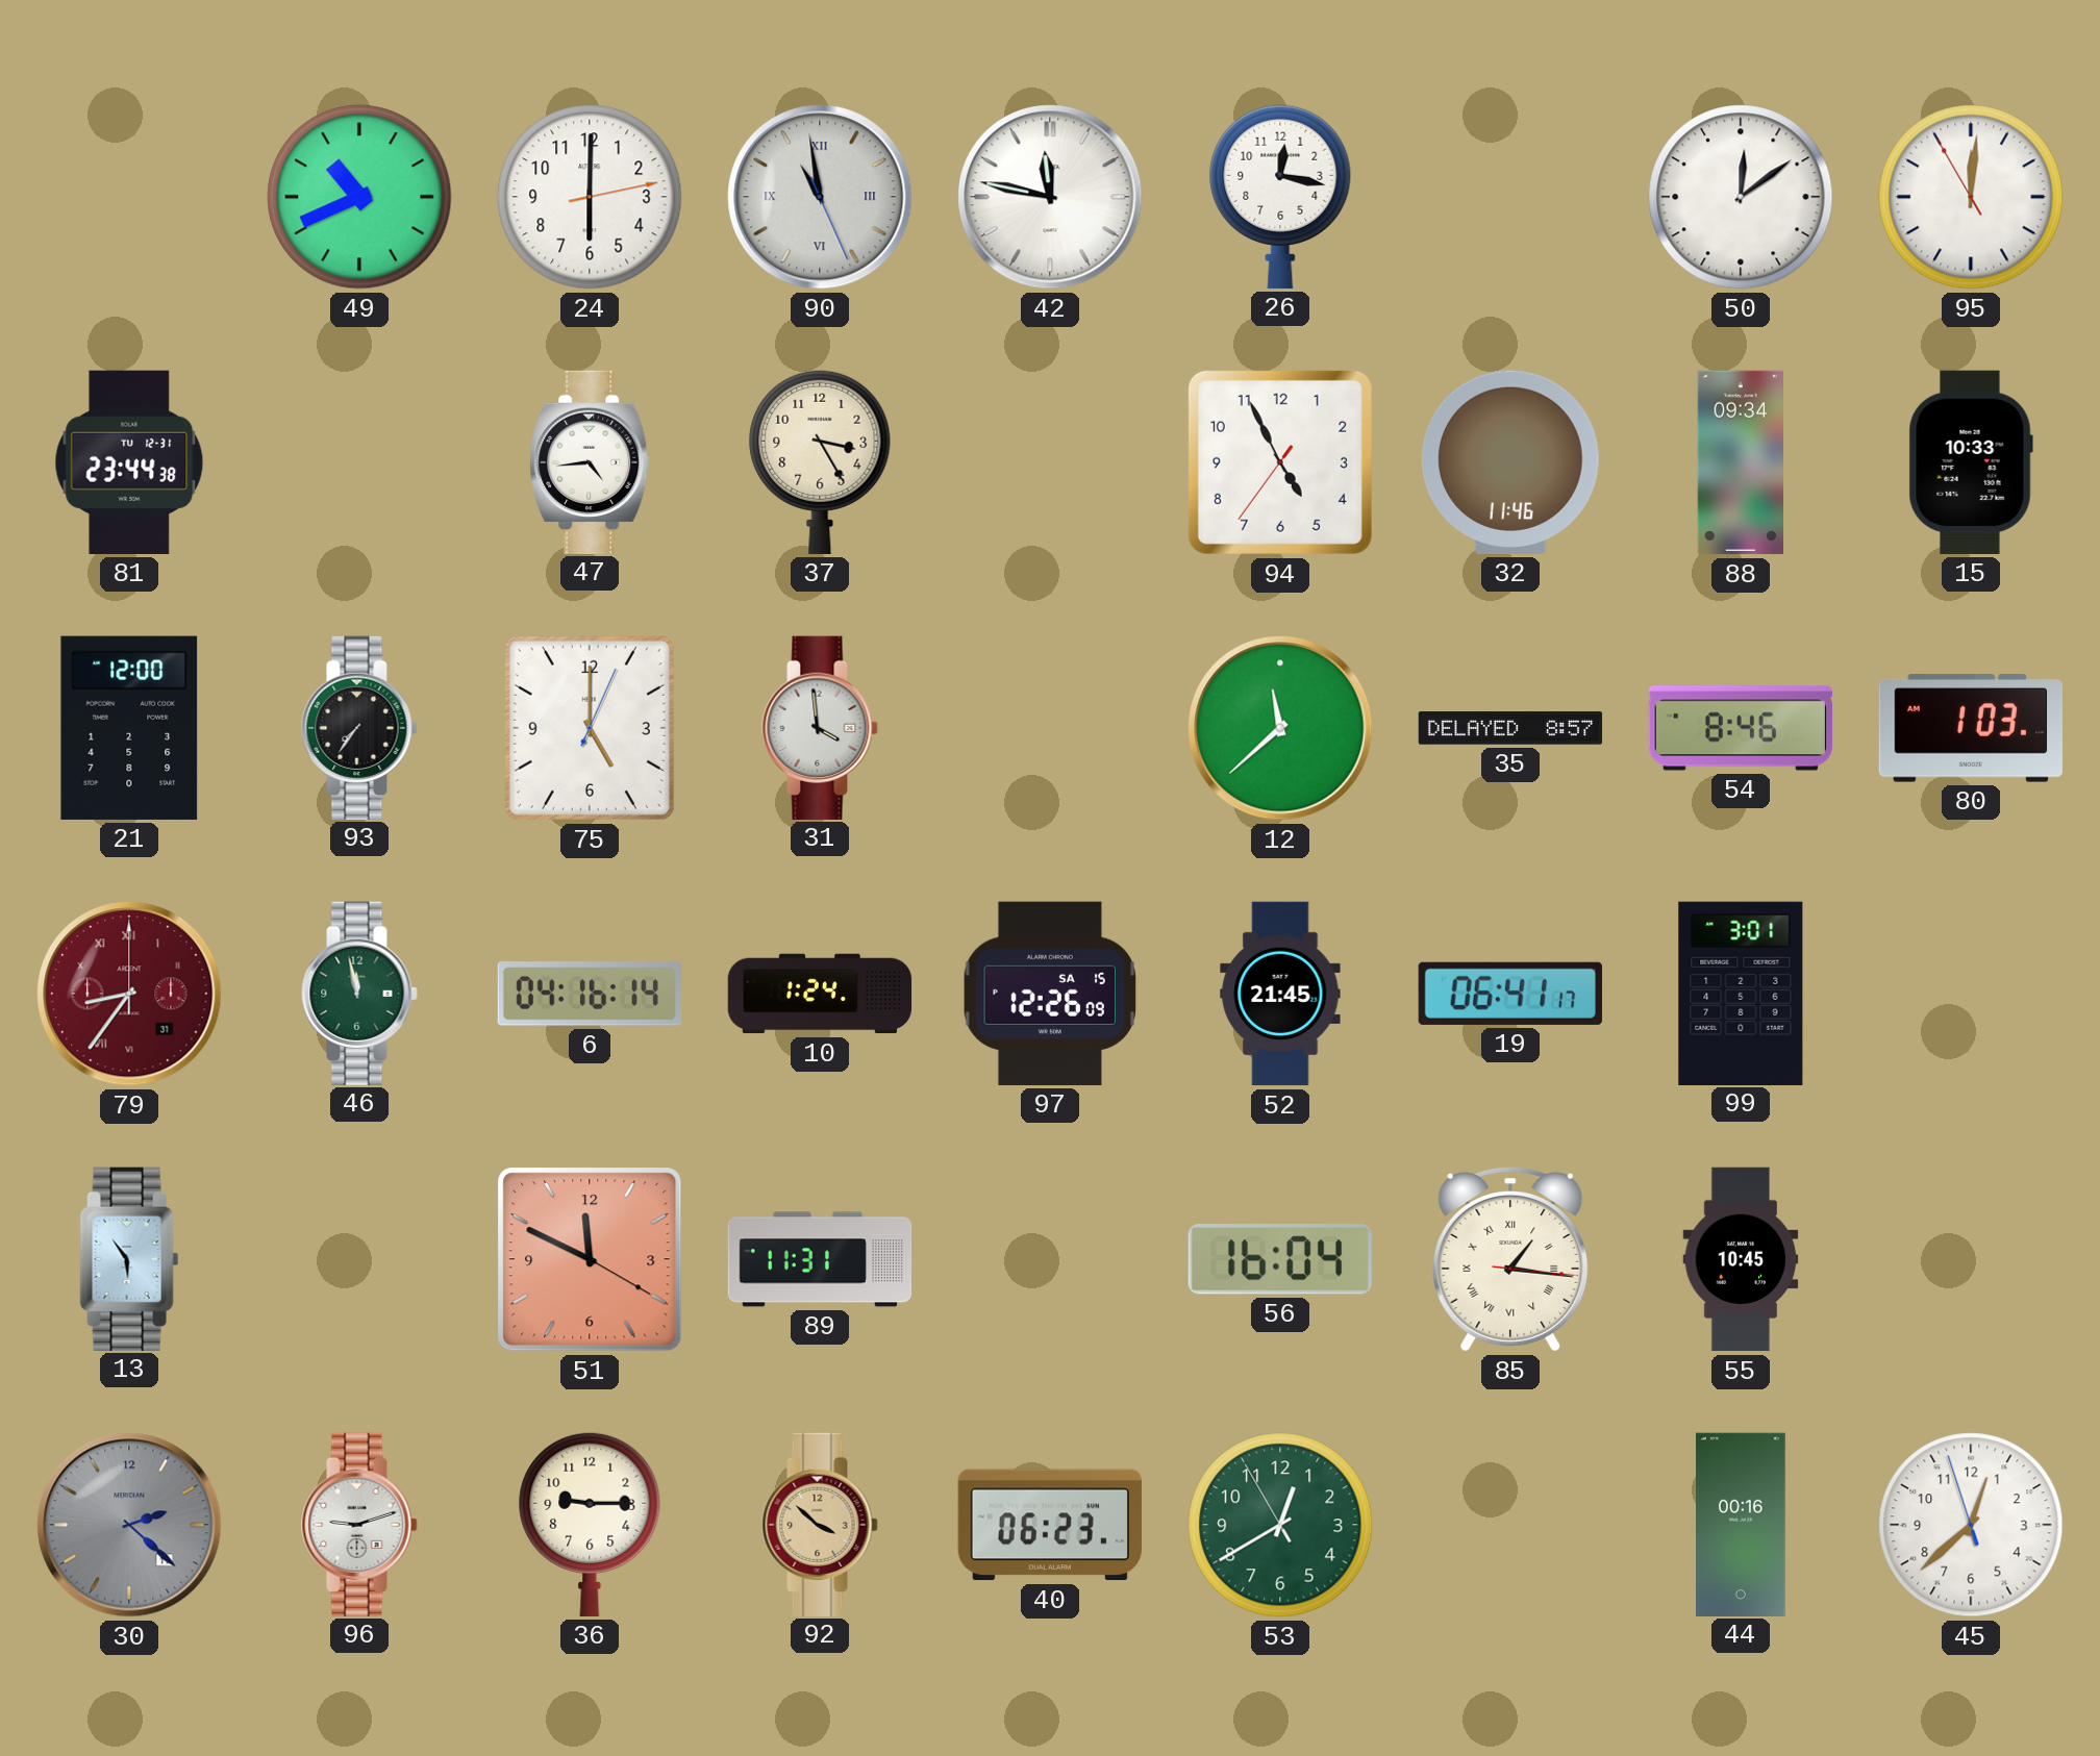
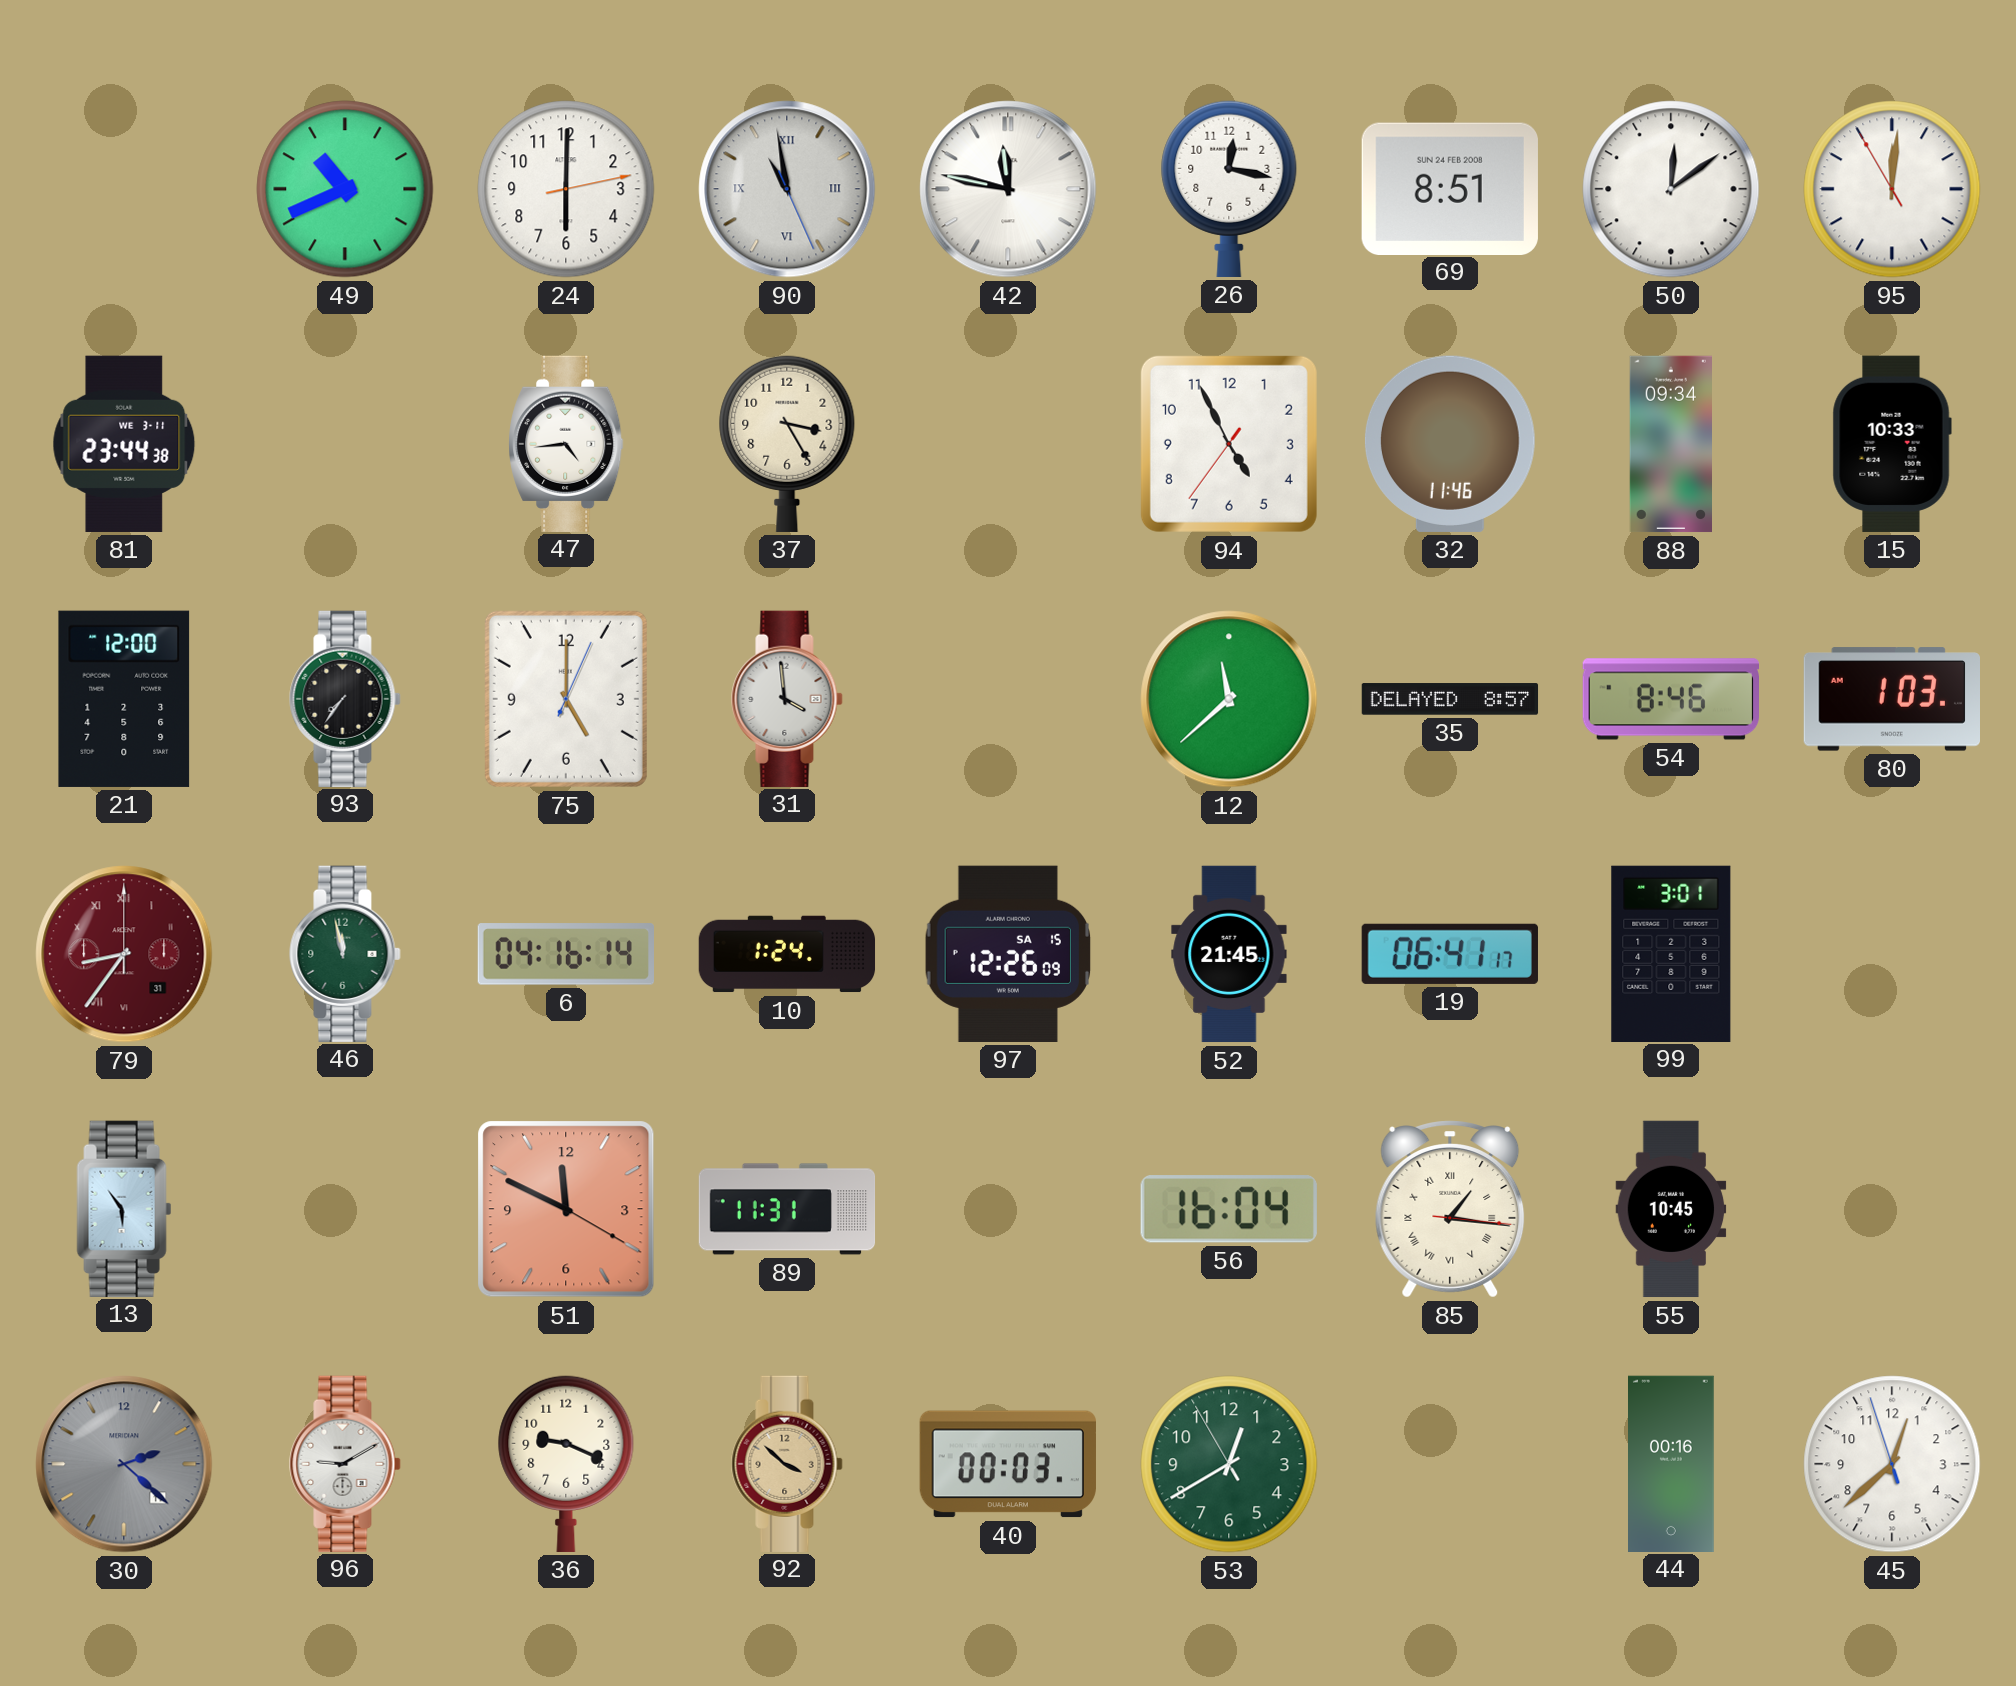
69: none -> 8:51 (1450, 188)
81 date: TU 12-31 -> WE 3-11 (124, 444)
96: 9:12 -> 9:10 (345, 1463)
36: 9:15 -> 9:19 (566, 1463)
40: 06:23 -> 00:03 (1008, 1464)
